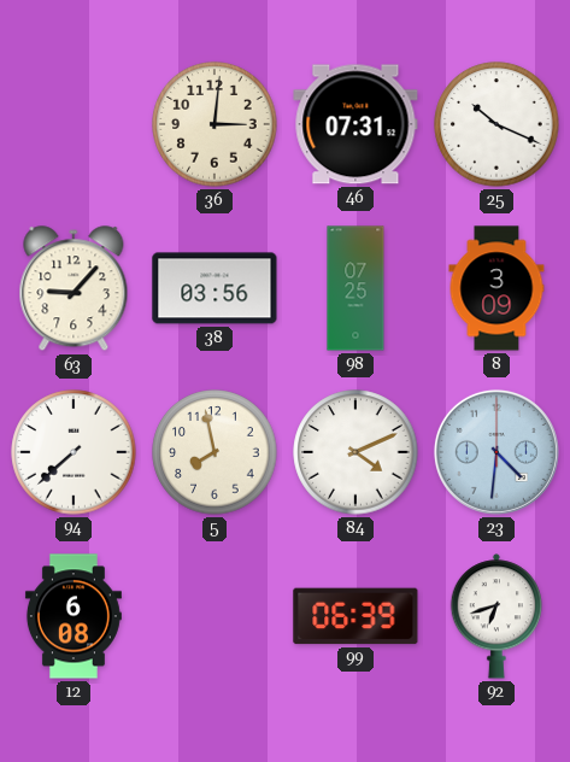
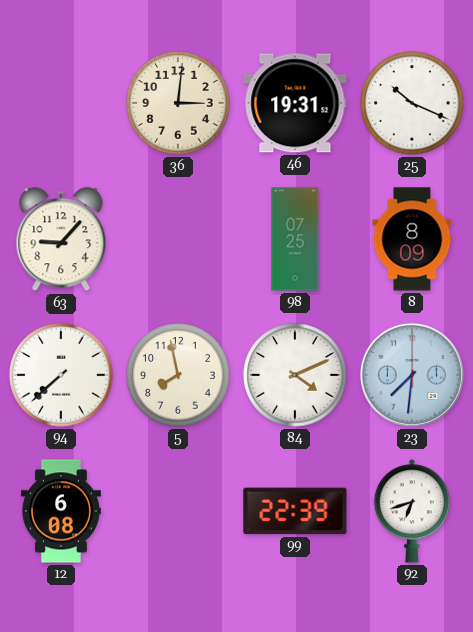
46: 07:31 -> 19:31 (295, 103)
38: 03:56 -> none (215, 288)
8: 3:09 -> 8:09 (412, 239)
23: 4:31 -> 7:31 (412, 375)
99: 06:39 -> 22:39 (295, 511)
